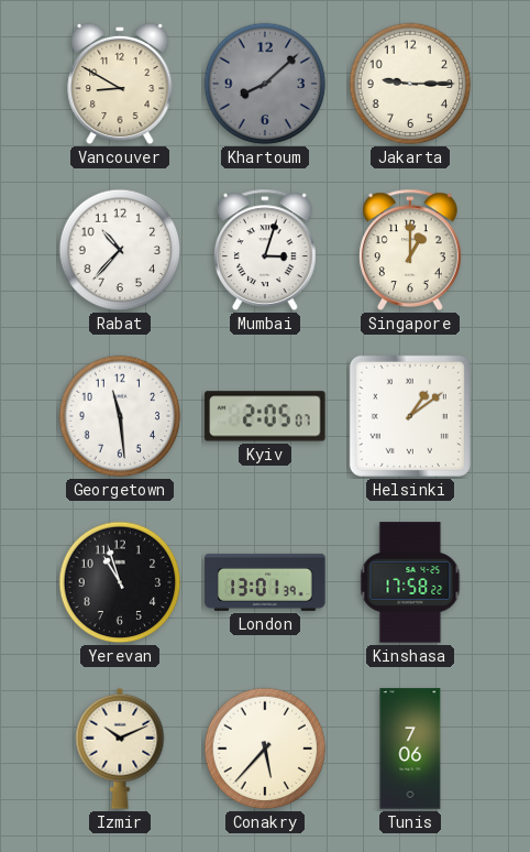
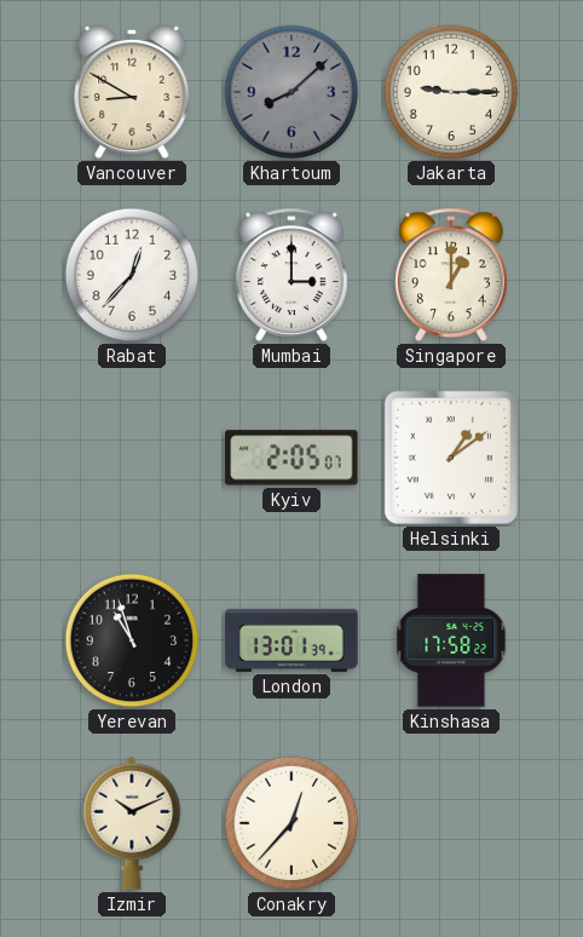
Rabat: 10:37 -> 12:37 (132, 275)
Mumbai: 3:03 -> 3:00 (291, 275)
Georgetown: 11:29 -> none (120, 416)
Conakry: 5:37 -> 12:37 (291, 823)
Tunis: 7:06 -> none (410, 749)
